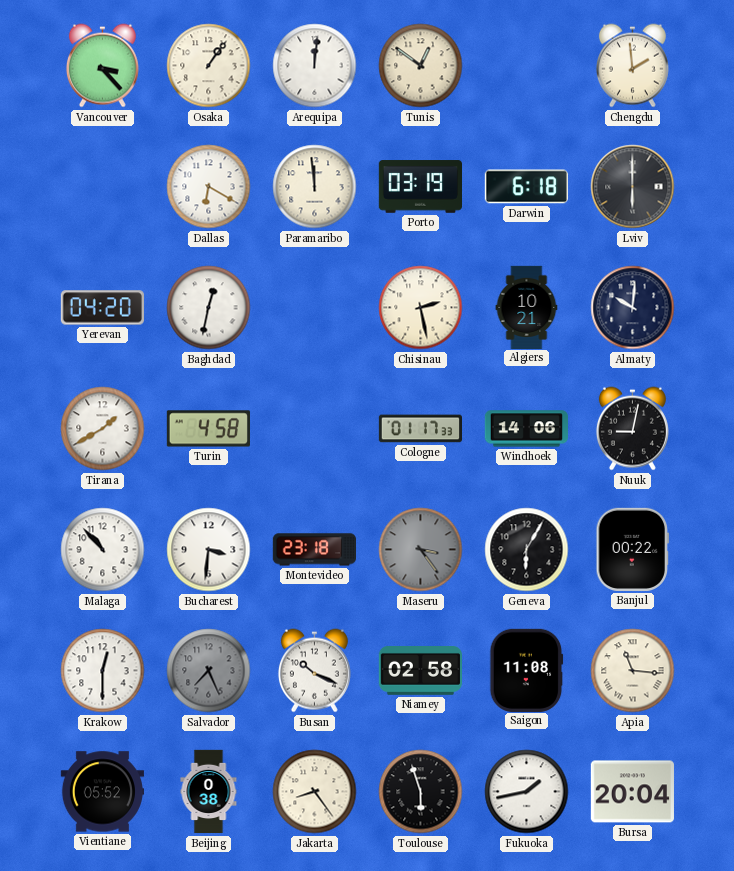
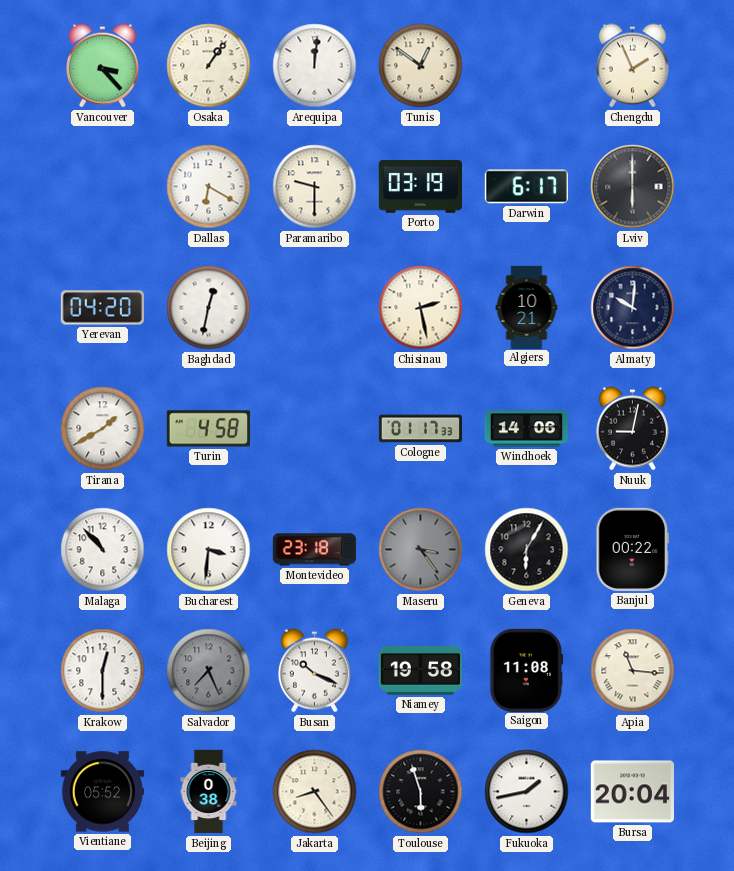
Chengdu: 1:59 -> 1:56 (632, 66)
Paramaribo: 11:59 -> 9:30 (315, 187)
Darwin: 6:18 -> 6:17 (526, 187)
Niamey: 02:58 -> 19:58 (420, 671)
